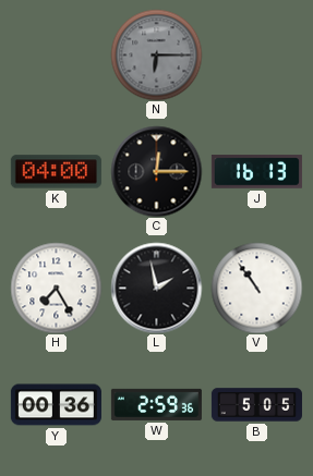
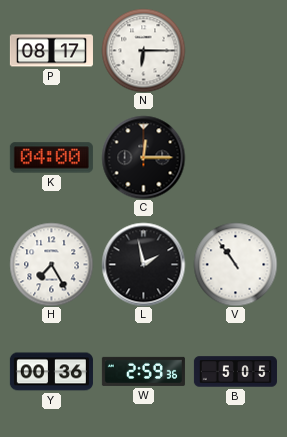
P: none -> 08:17 (51, 51)
N dial: grey -> white (143, 50)
J: 16:13 -> none (256, 172)
